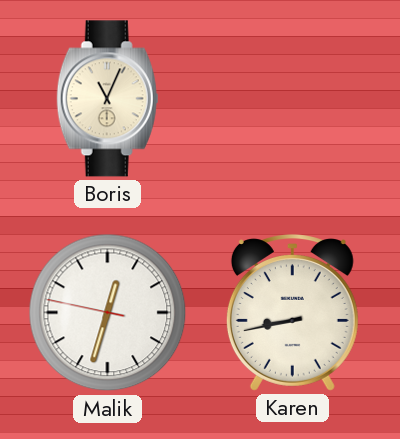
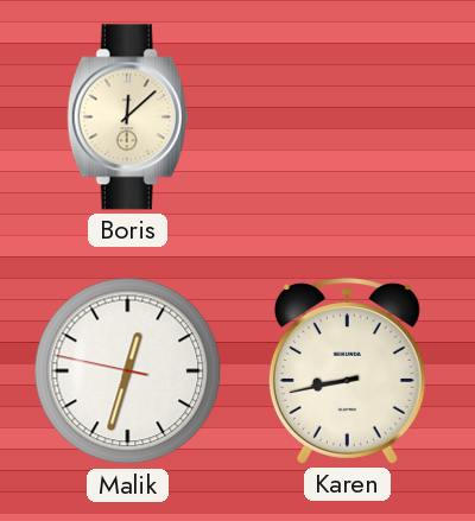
Boris: 11:04 -> 12:08 (128, 117)
